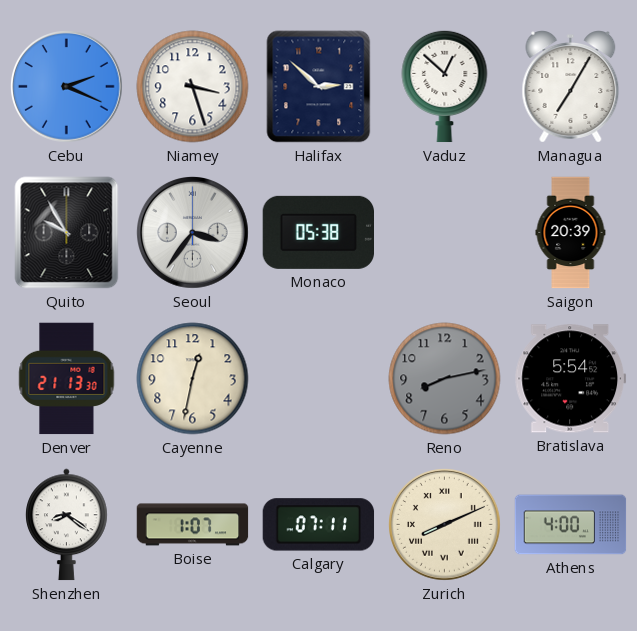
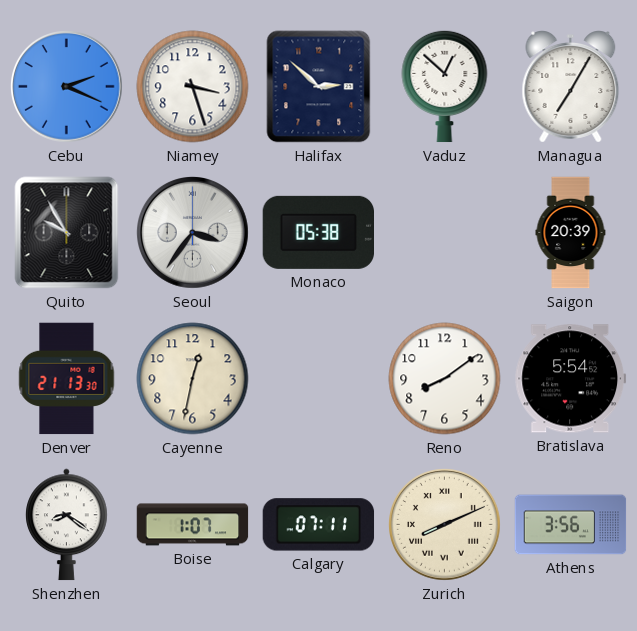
Reno: 8:13 -> 8:09 (445, 379)
Reno dial: grey -> white (445, 379)
Athens: 4:00 -> 3:56 (571, 525)
